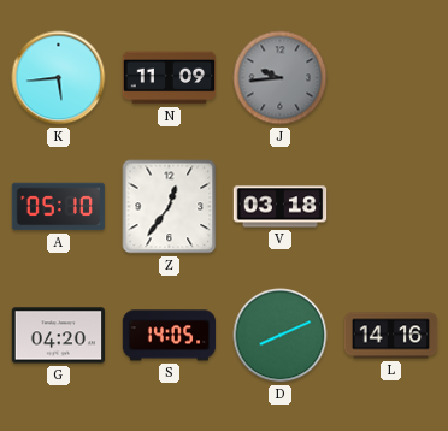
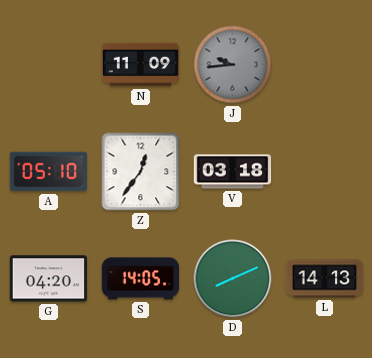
K: 5:44 -> none (59, 78)
L: 14:16 -> 14:13 (325, 279)
